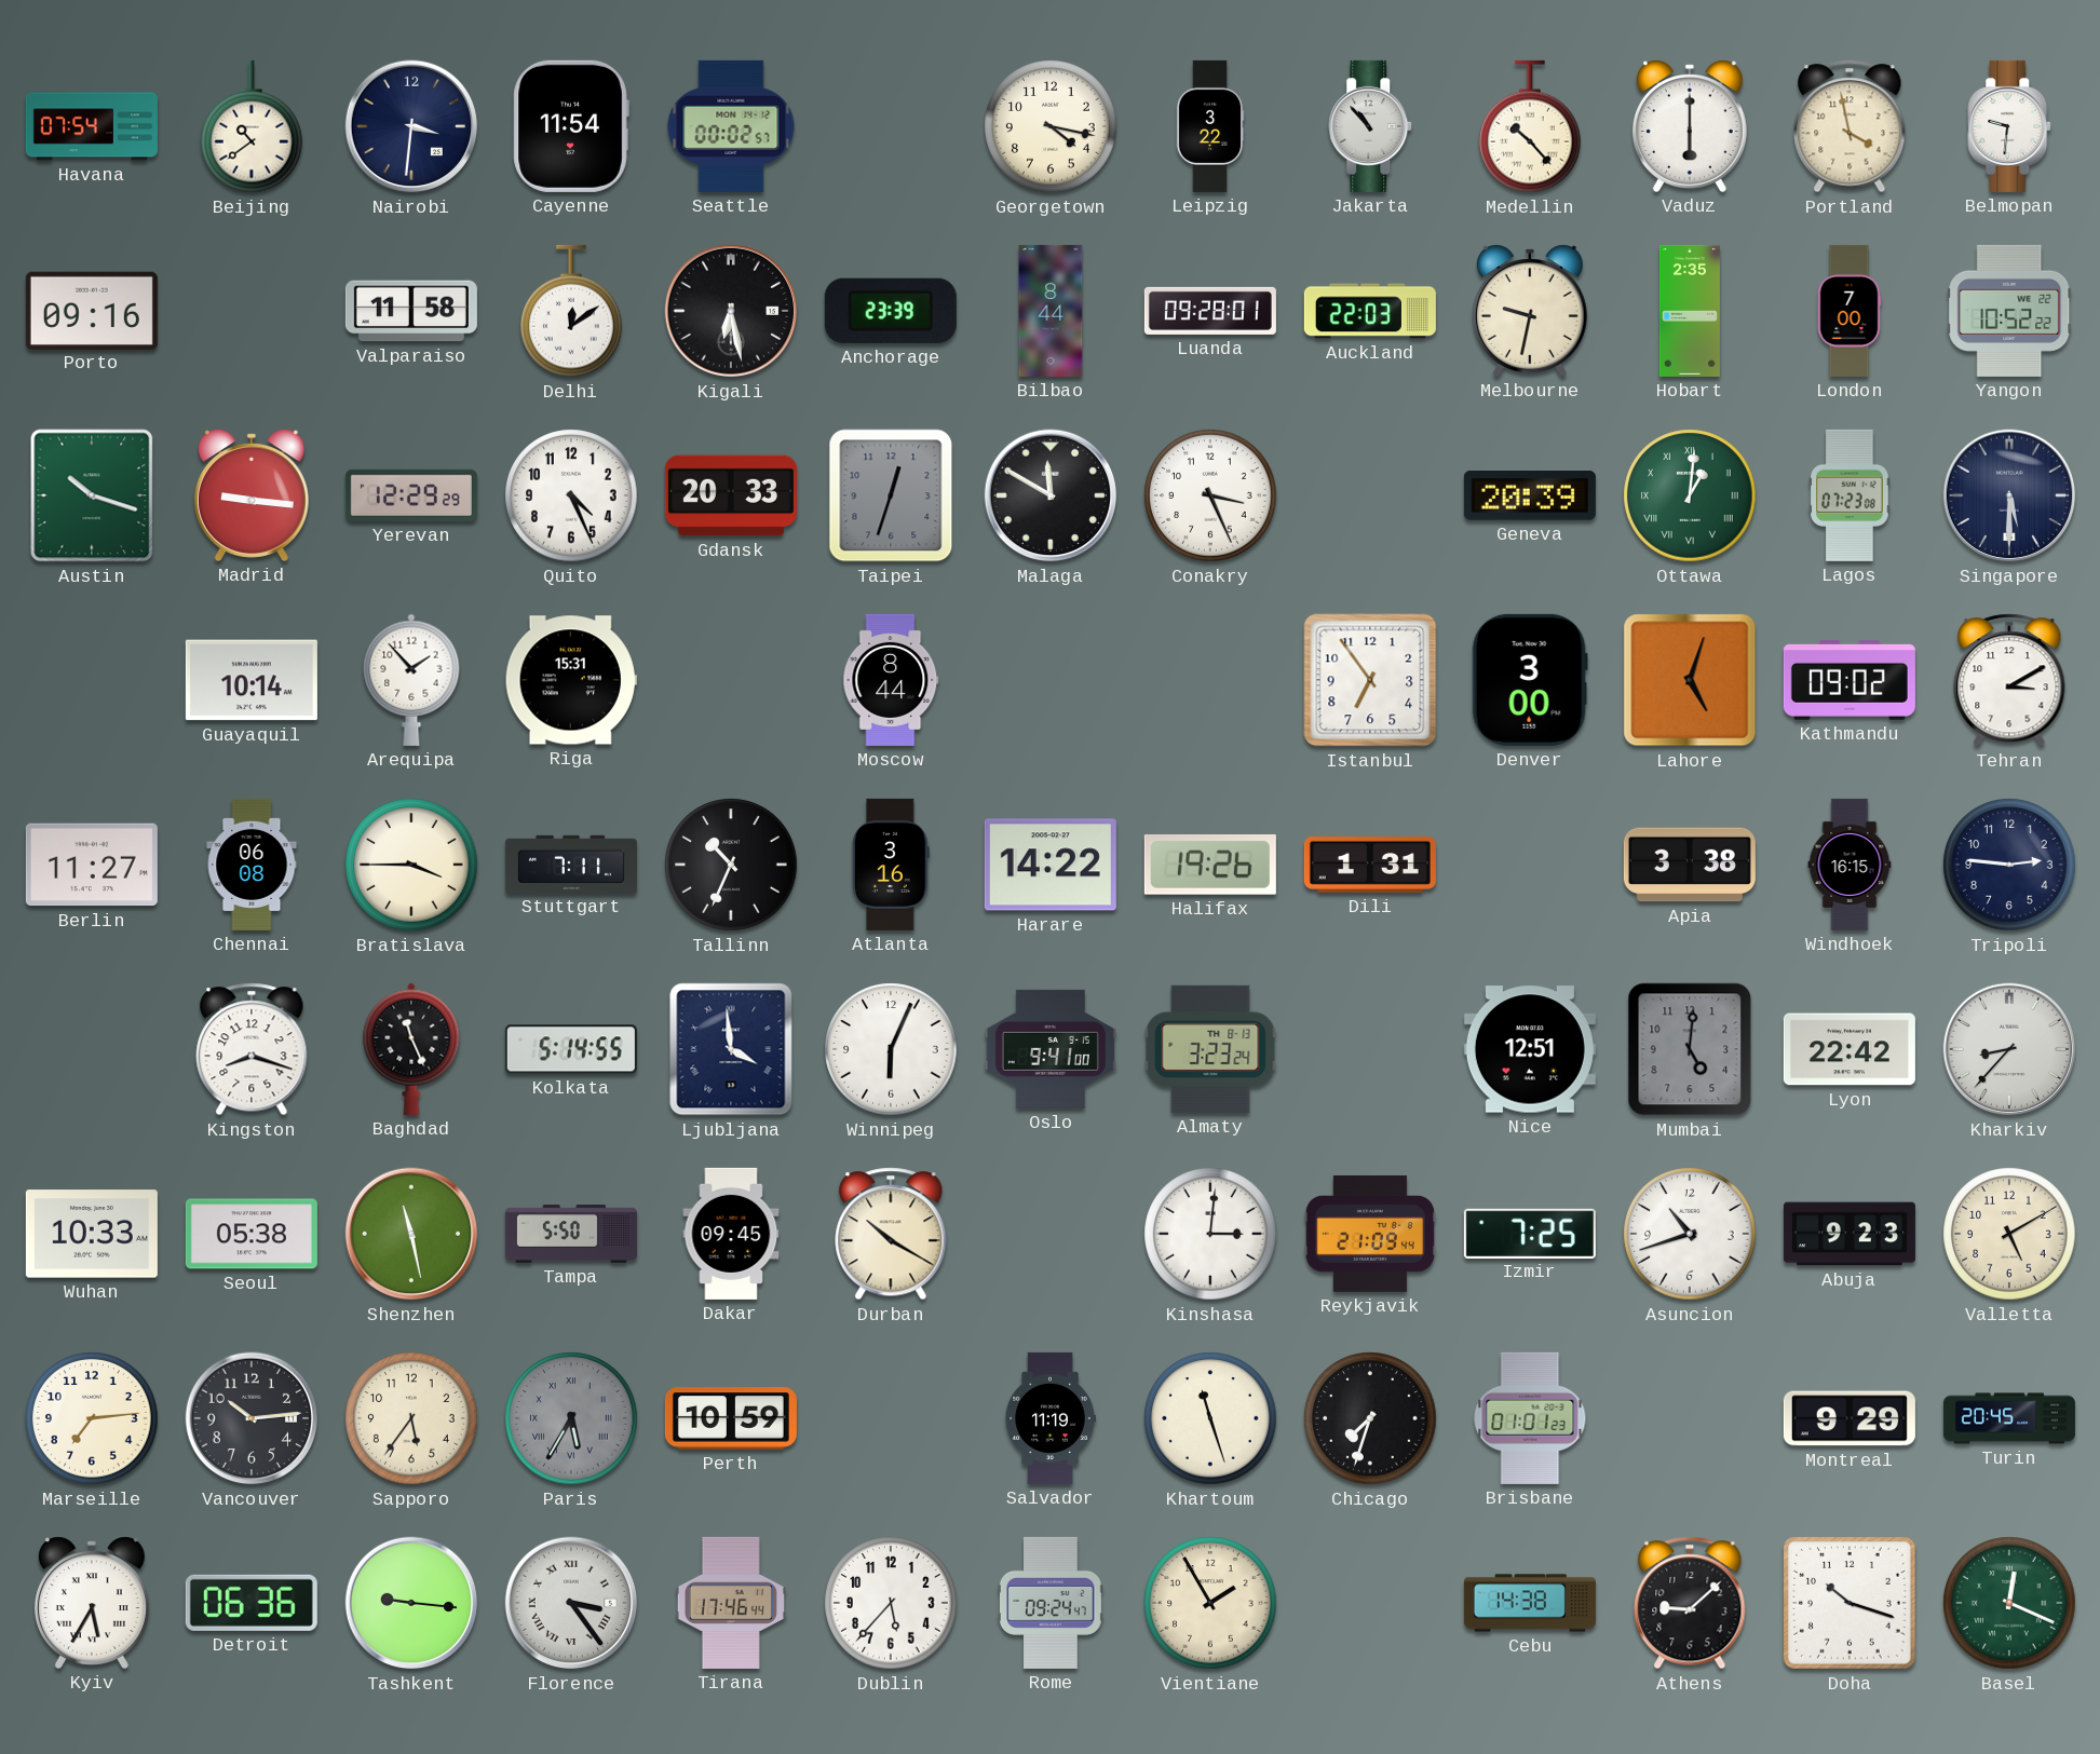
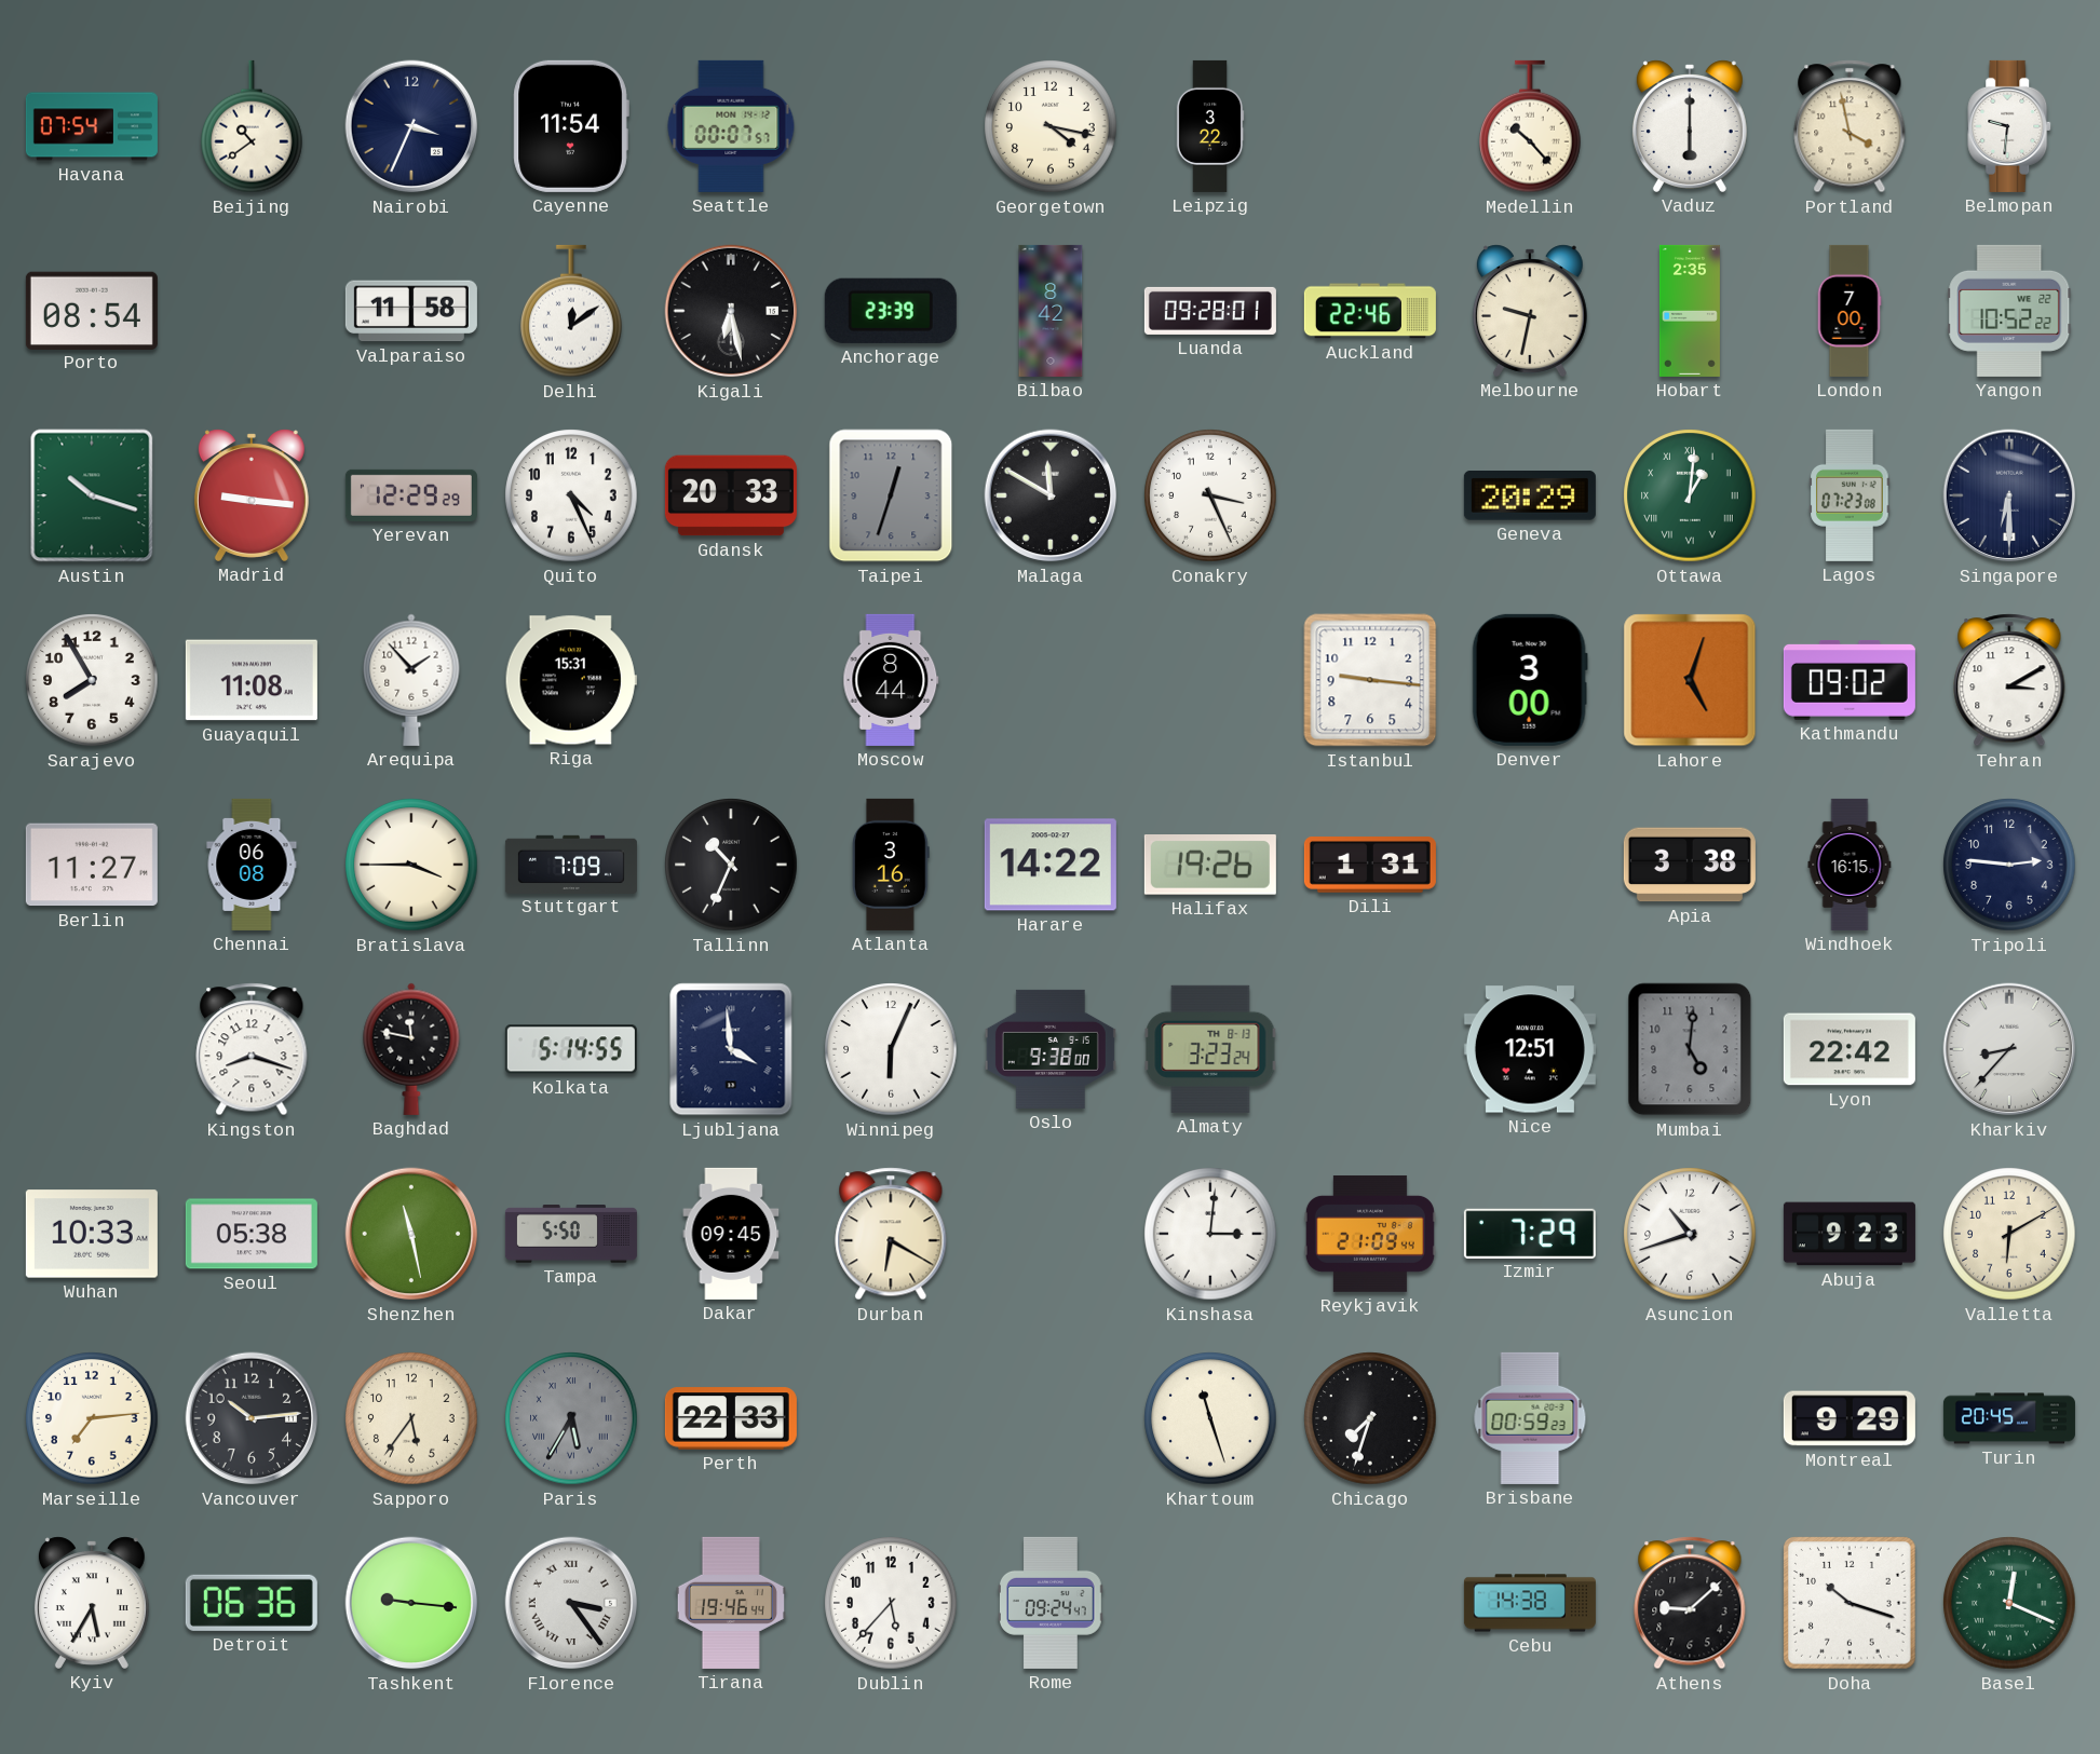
Nairobi: 3:31 -> 3:34 (411, 126)
Seattle: 00:02 -> 00:07 (731, 126)
Jakarta: 10:53 -> none (1371, 126)
Porto: 09:16 -> 08:54 (92, 310)
Bilbao: 8:44 -> 8:42 (1051, 311)
Auckland: 22:03 -> 22:46 (1370, 311)
Geneva: 20:39 -> 20:29 (1530, 497)
Singapore: 5:30 -> 6:30 (2009, 495)
Sarajevo: none -> 7:55 (92, 680)
Guayaquil: 10:14 -> 11:08 (252, 680)
Istanbul: 6:54 -> 9:16 (1370, 680)
Stuttgart: 7:11 -> 7:09 (571, 864)
Baghdad: 11:26 -> 11:47 (411, 1049)
Oslo: 9:41 -> 9:38 (1051, 1049)
Durban: 10:20 -> 6:20 (891, 1234)
Izmir: 7:25 -> 7:29 (1530, 1233)
Valletta: 5:10 -> 6:10 (2009, 1234)
Perth: 10:59 -> 22:33 (731, 1418)
Salvador: 11:19 -> none (1051, 1418)
Brisbane: 01:01 -> 00:59 (1530, 1418)
Tirana: 17:46 -> 19:46 (731, 1603)
Vientiane: 1:55 -> none (1210, 1603)
